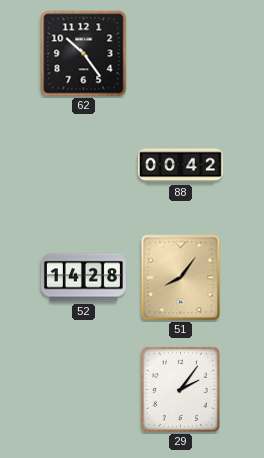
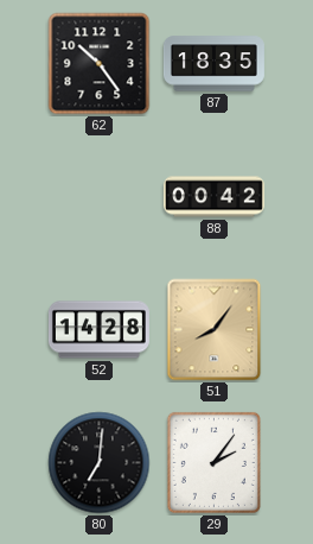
87: none -> 18:35 (213, 64)
80: none -> 7:01 (100, 463)
